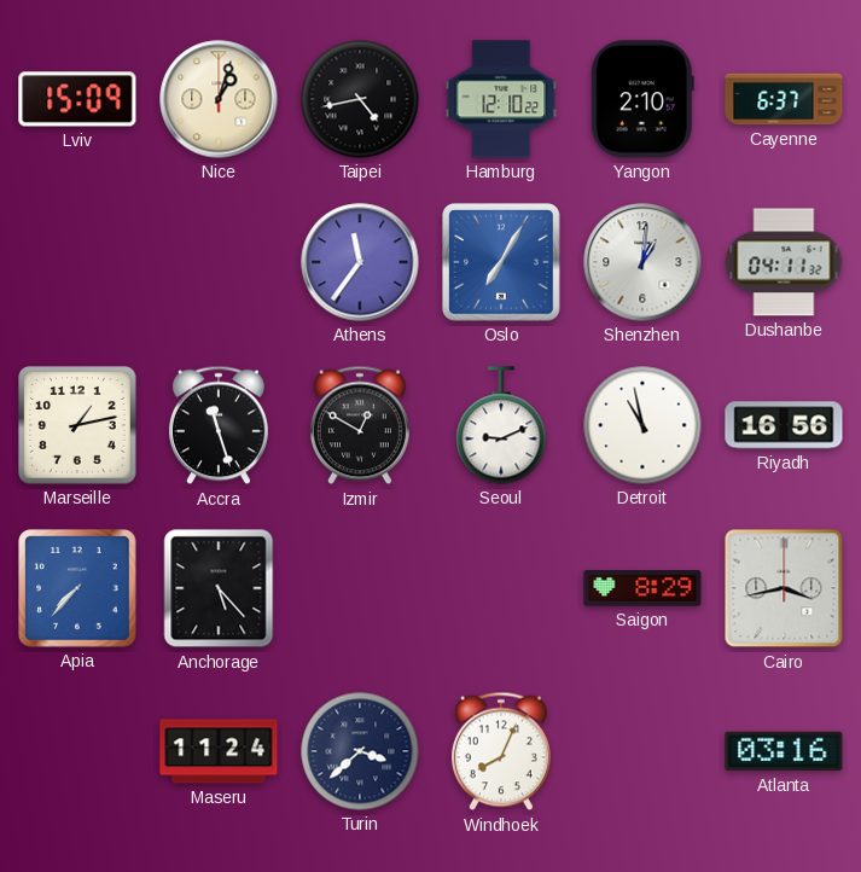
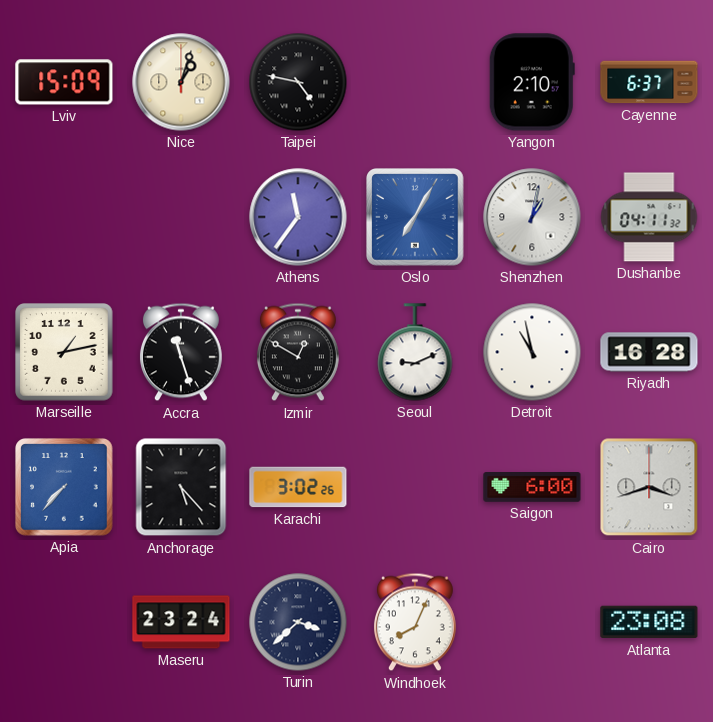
Taipei: 4:43 -> 4:47 (298, 82)
Hamburg: 12:10 -> none (501, 99)
Shenzhen: 1:01 -> 1:02 (532, 217)
Riyadh: 16:56 -> 16:28 (649, 352)
Karachi: none -> 3:02 (298, 487)
Saigon: 8:29 -> 6:00 (532, 488)
Cairo: 3:43 -> 3:42 (649, 487)
Maseru: 11:24 -> 23:24 (181, 622)
Atlanta: 03:16 -> 23:08 (649, 622)
